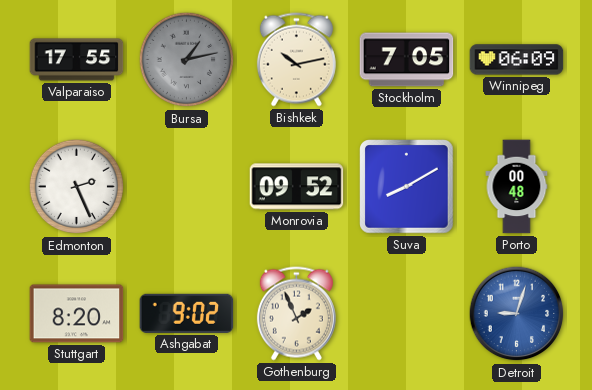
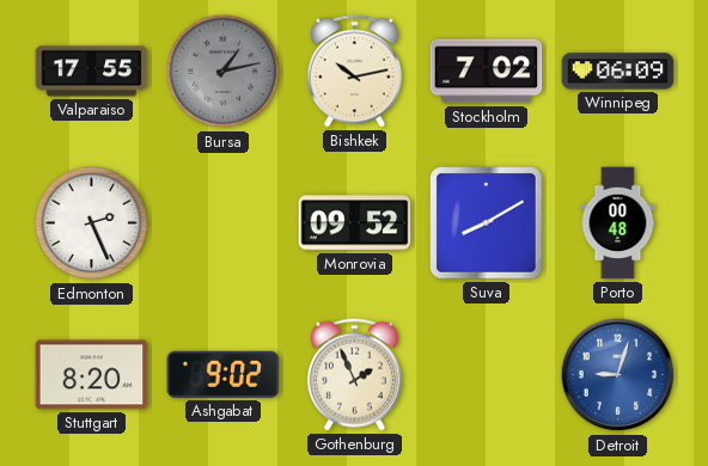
Stockholm: 7:05 -> 7:02 (487, 72)
